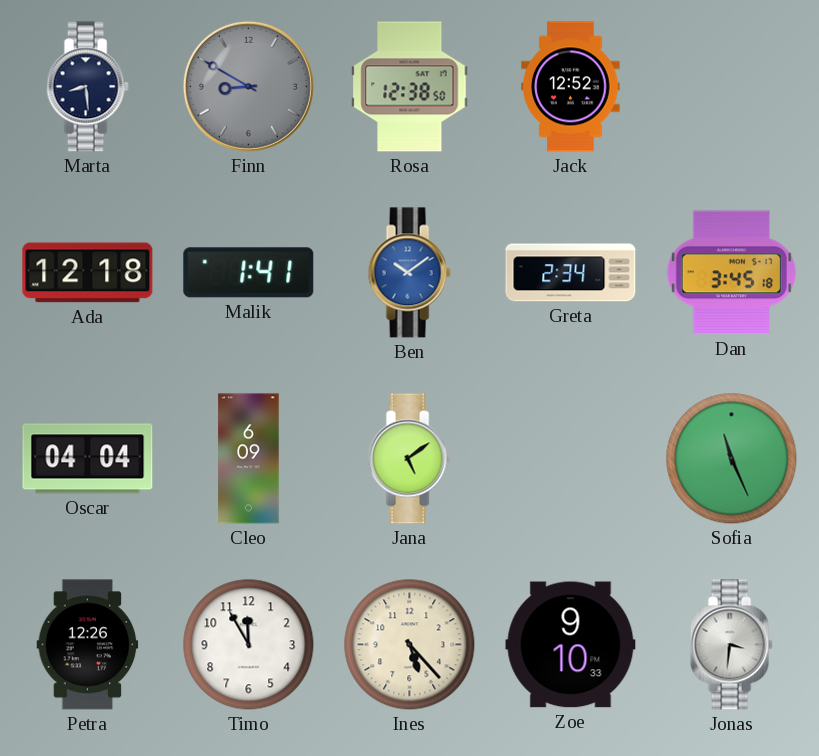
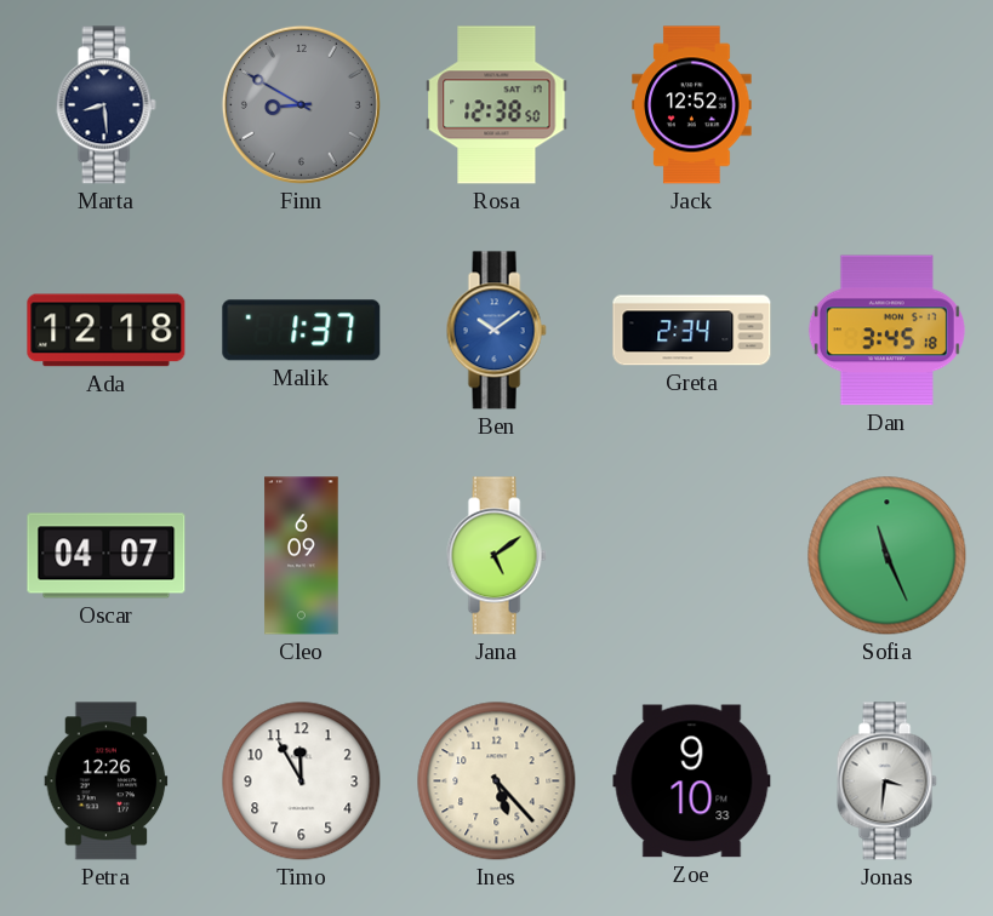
Malik: 1:41 -> 1:37 (302, 331)
Oscar: 04:04 -> 04:07 (107, 556)
